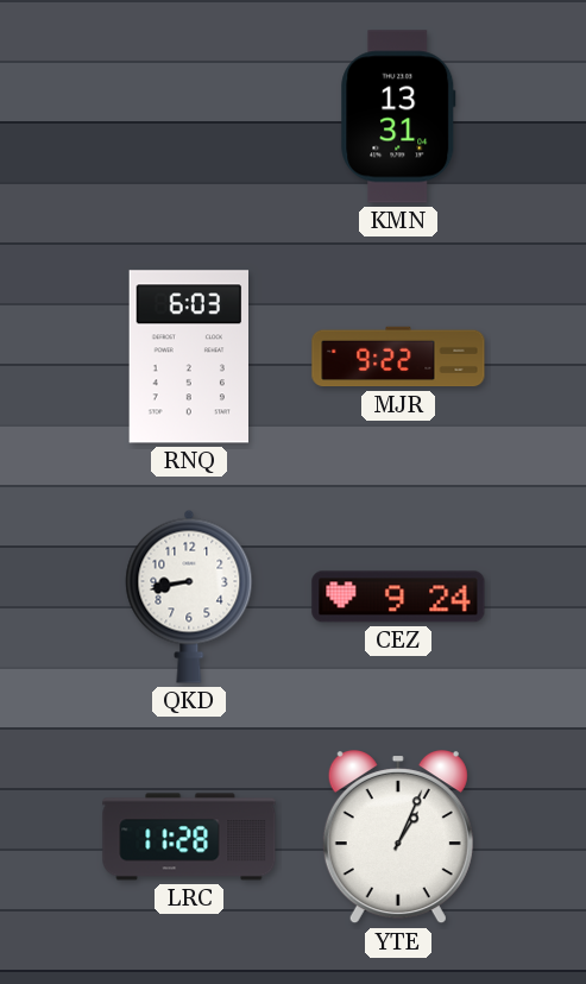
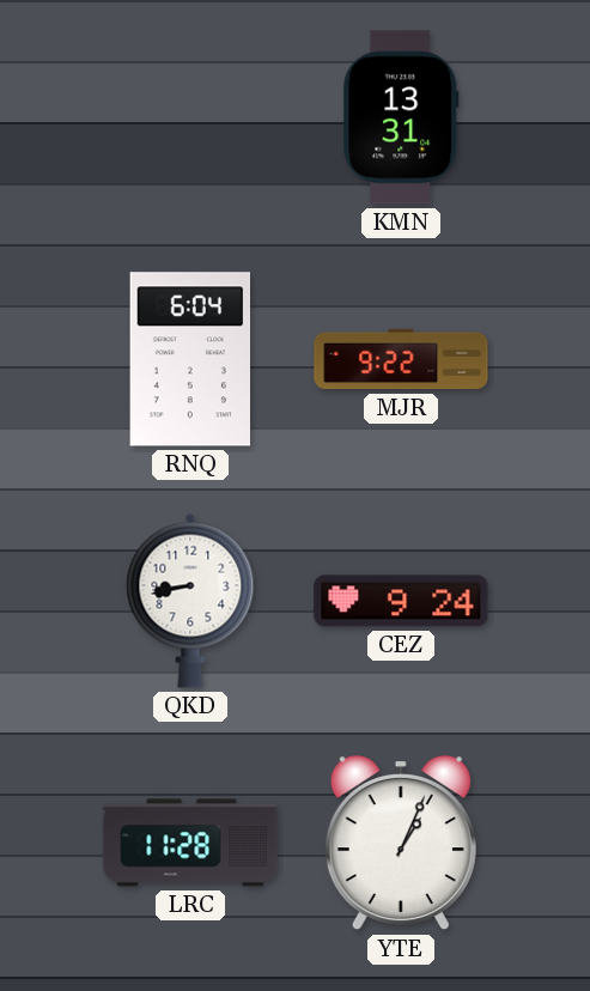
RNQ: 6:03 -> 6:04 (189, 359)
